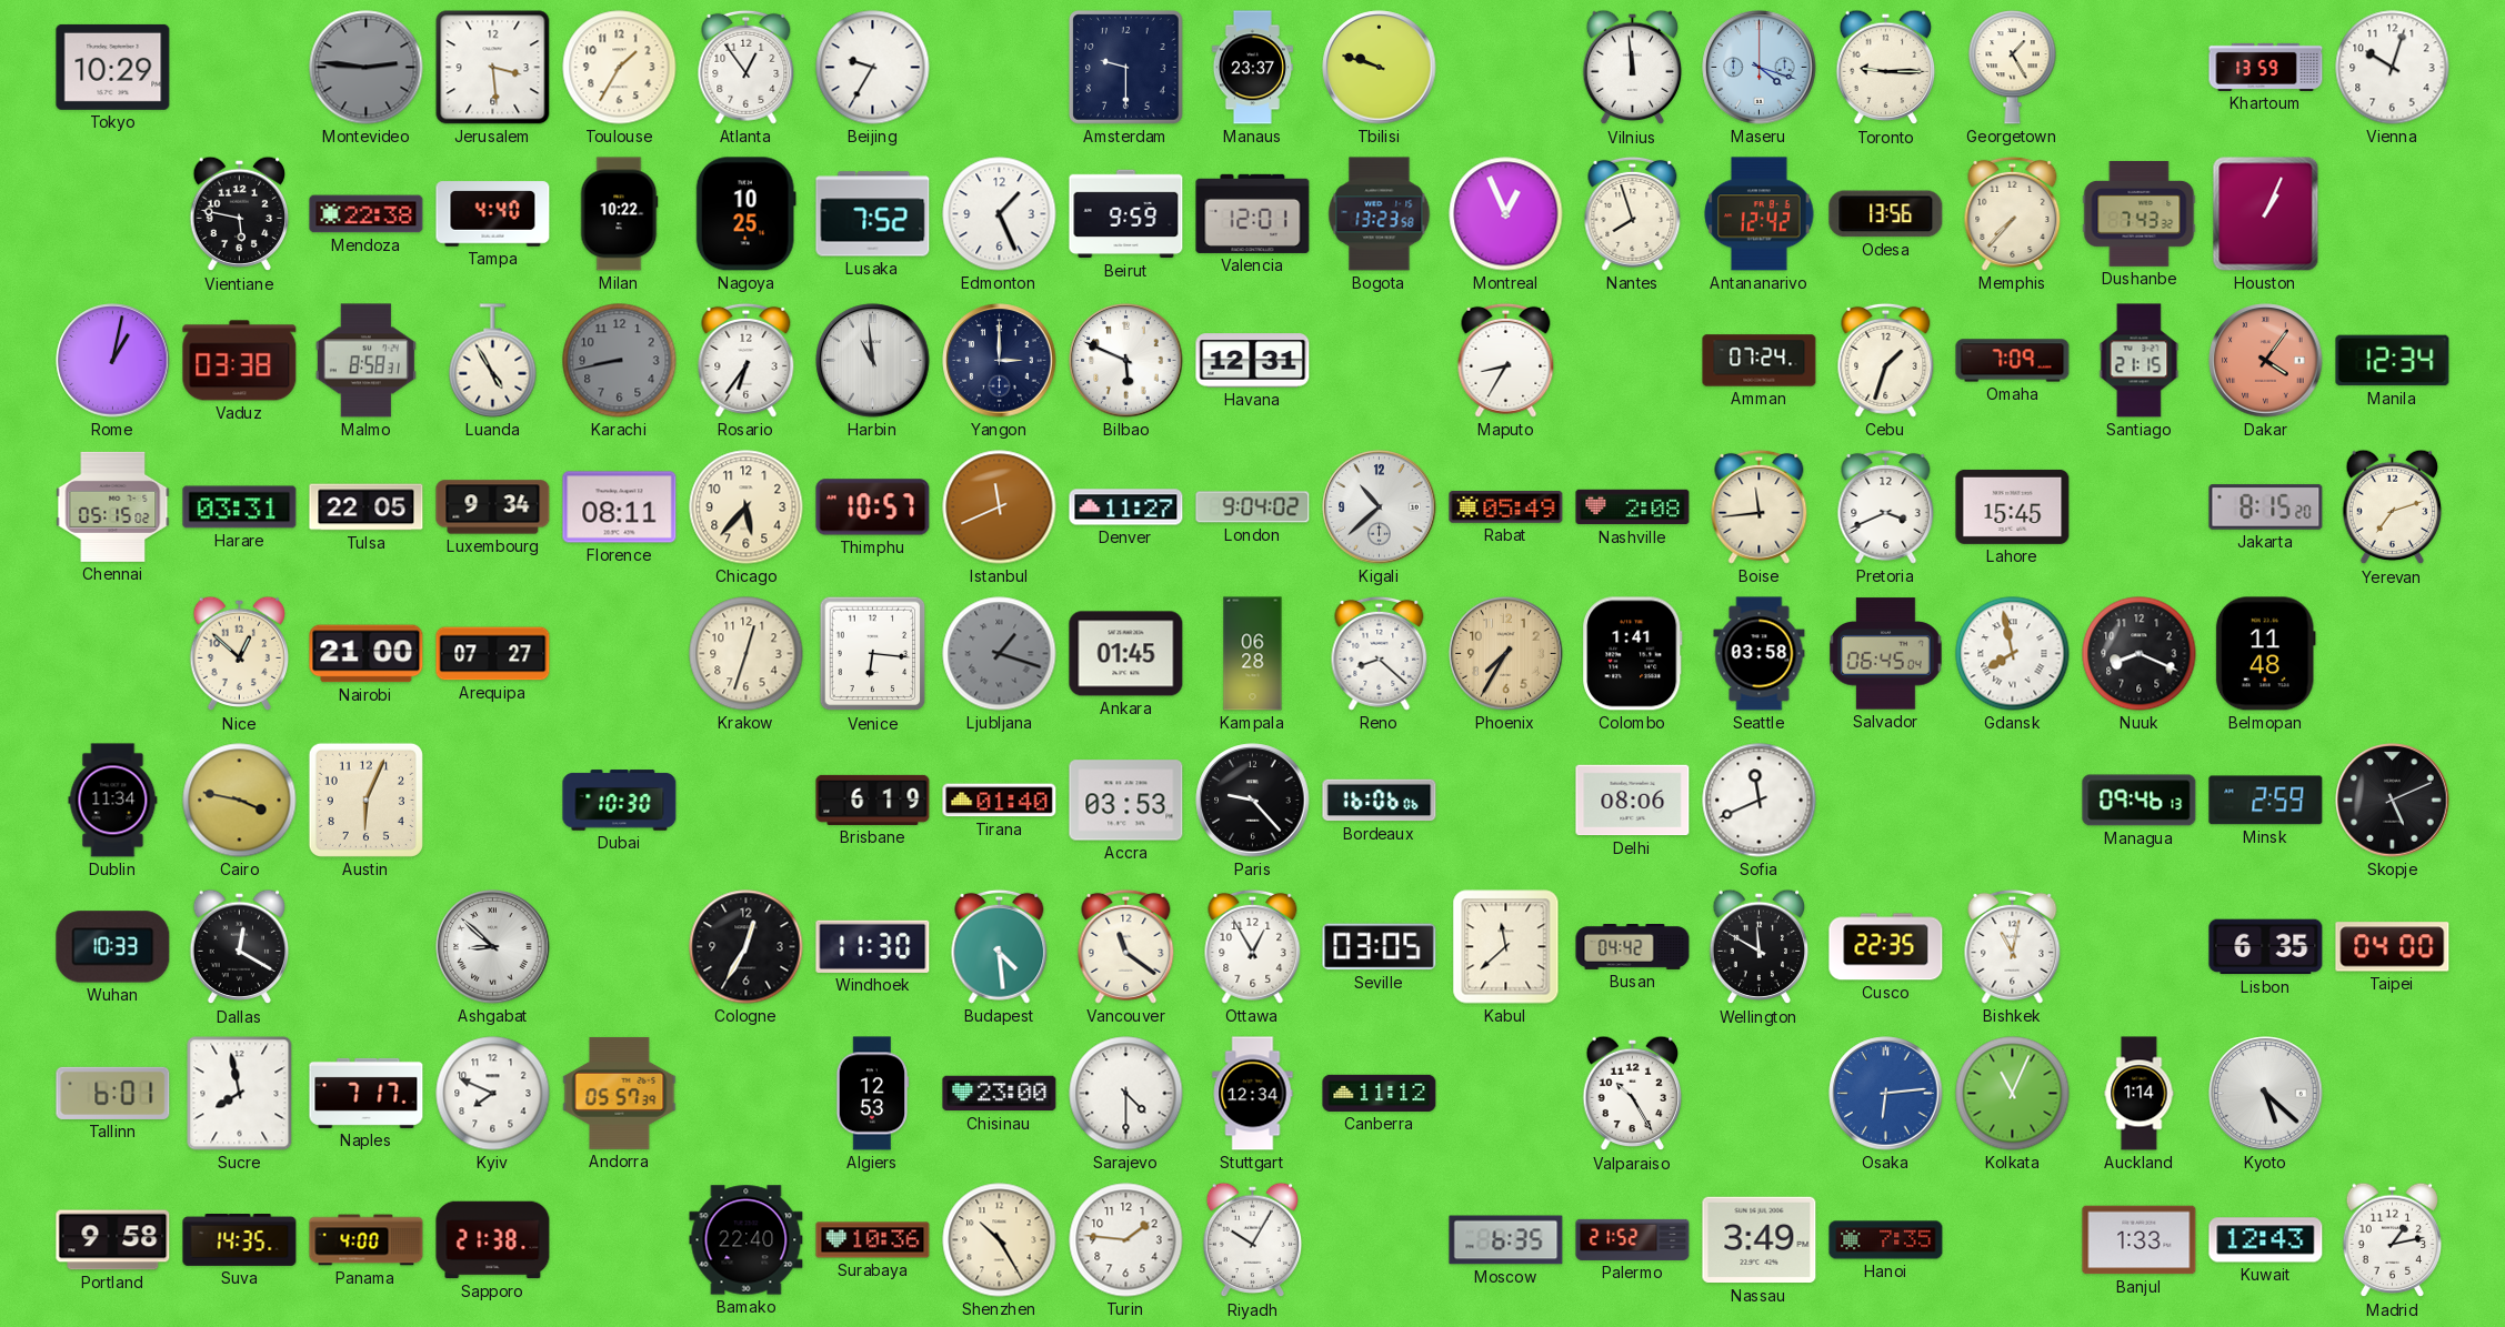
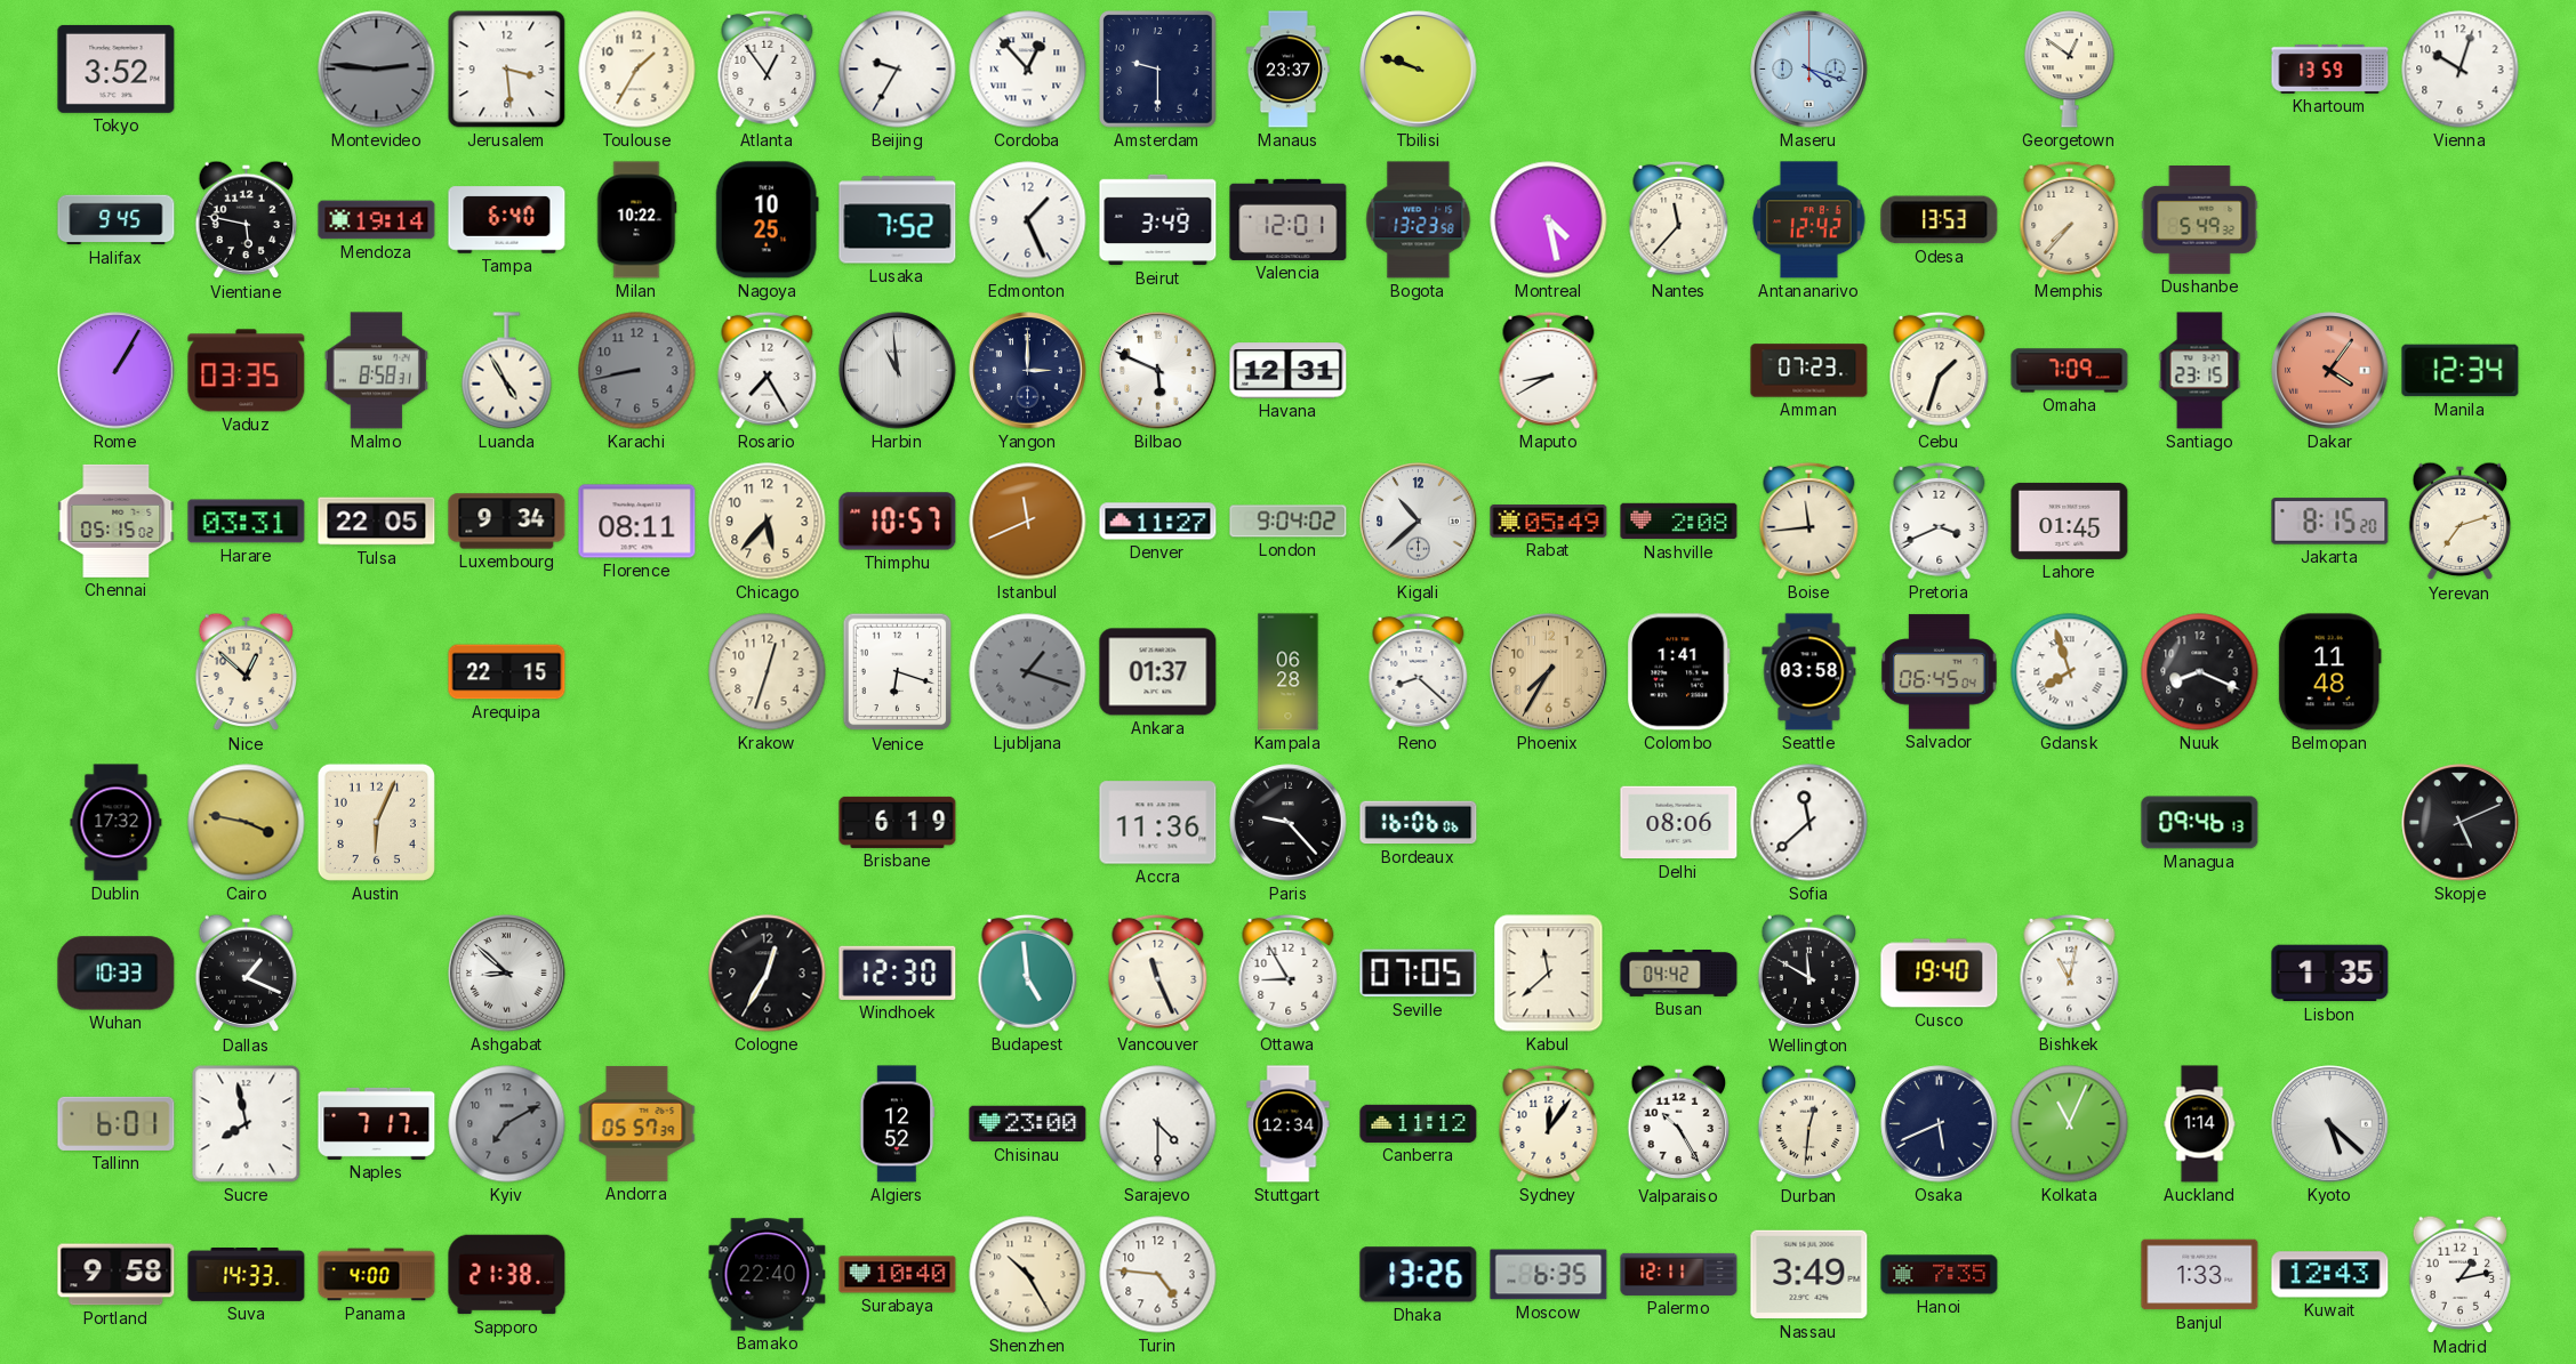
Tokyo: 10:29 -> 3:52 (117, 68)
Cordoba: none -> 12:53 (1028, 70)
Vilnius: 11:59 -> none (1633, 68)
Toronto: 9:15 -> none (1886, 68)
Georgetown: 1:25 -> 12:51 (2070, 70)
Halifax: none -> 9:45 (117, 220)
Mendoza: 22:38 -> 19:14 (377, 220)
Tampa: 4:40 -> 6:40 (507, 220)
Beirut: 9:59 -> 3:49 (1158, 220)
Montreal: 12:56 -> 4:28 (1549, 220)
Nantes: 7:57 -> 11:37 (1679, 219)
Odesa: 13:56 -> 13:53 (1940, 220)
Dushanbe: 7:43 -> 5:49 (2200, 220)
Houston: 1:04 -> none (2266, 214)
Rome: 1:02 -> 1:05 (117, 371)
Vaduz: 03:38 -> 03:35 (247, 371)
Rosario: 6:36 -> 7:25 (768, 370)
Maputo: 8:35 -> 8:40 (1549, 370)
Amman: 07:24 -> 07:23 (1809, 371)
Santiago: 21:15 -> 23:15 (2200, 371)
Lahore: 15:45 -> 01:45 (2070, 520)
Nairobi: 21:00 -> none (367, 654)
Arequipa: 07:27 -> 22:15 (507, 672)
Venice: 6:16 -> 6:18 (898, 672)
Ankara: 01:45 -> 01:37 (1158, 672)
Gdansk: 7:58 -> 7:57 (2070, 672)
Dublin: 11:34 -> 17:32 (117, 823)
Dubai: 10:30 -> none (620, 801)
Tirana: 01:40 -> none (1000, 801)
Accra: 03:53 -> 11:36 (1158, 823)
Sofia: 11:41 -> 11:38 (1809, 823)
Minsk: 2:59 -> none (2266, 801)
Dallas: 12:20 -> 1:19 (247, 974)
Windhoek: 11:30 -> 12:30 (898, 972)
Budapest: 4:29 -> 4:59 (1028, 972)
Vancouver: 11:21 -> 11:26 (1158, 972)
Ottawa: 12:55 -> 8:55 (1289, 972)
Seville: 03:05 -> 07:05 (1419, 974)
Cusco: 22:35 -> 19:40 (1940, 974)
Lisbon: 6:35 -> 1:35 (2330, 974)
Taipei: 04:00 -> none (2393, 947)
Kyiv: 7:49 -> 7:10 (507, 1124)
Kyiv dial: white -> grey (507, 1124)
Algiers: 12:53 -> 12:52 (897, 1124)
Sydney: none -> 12:06 (1549, 1123)
Durban: none -> 12:31 (1809, 1124)
Osaka: 6:14 -> 5:41 (1940, 1124)
Osaka dial: blue -> navy (1940, 1124)
Suva: 14:35 -> 14:33 (247, 1275)
Surabaya: 10:36 -> 10:40 (898, 1275)
Turin: 1:46 -> 4:46 (1158, 1275)
Riyadh: 10:05 -> none (1253, 1240)
Dhaka: none -> 13:26 (1419, 1275)
Palermo: 21:52 -> 12:11 (1679, 1274)
